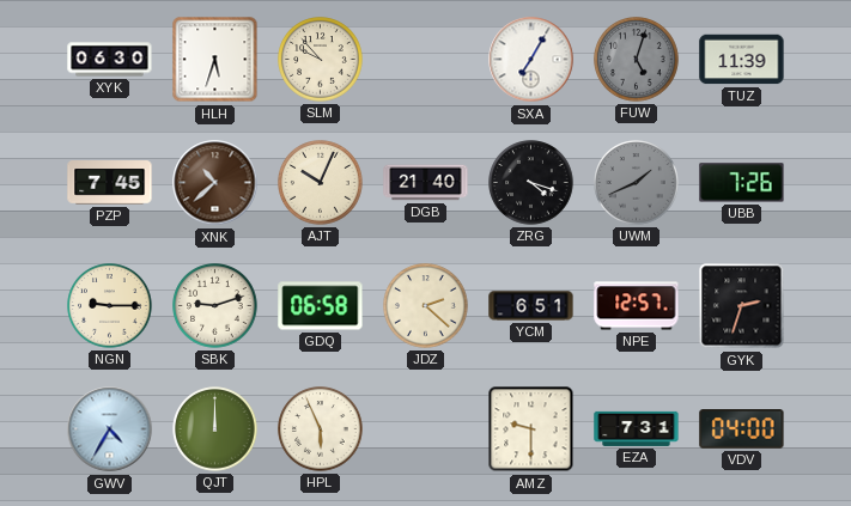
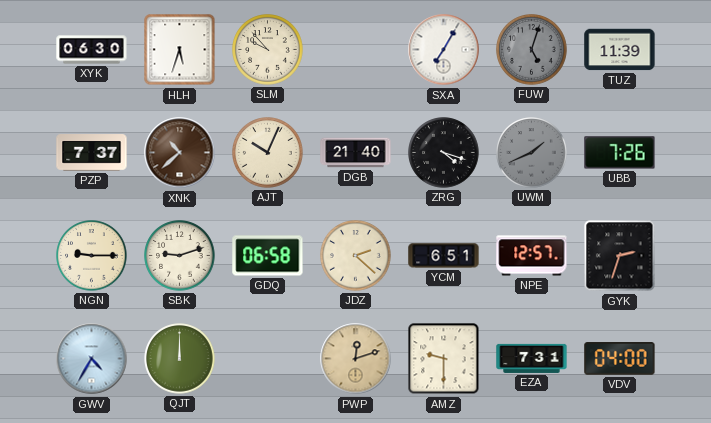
PZP: 7:45 -> 7:37 (92, 153)
HPL: 5:56 -> none (321, 429)
PWP: none -> 12:12 (356, 359)
